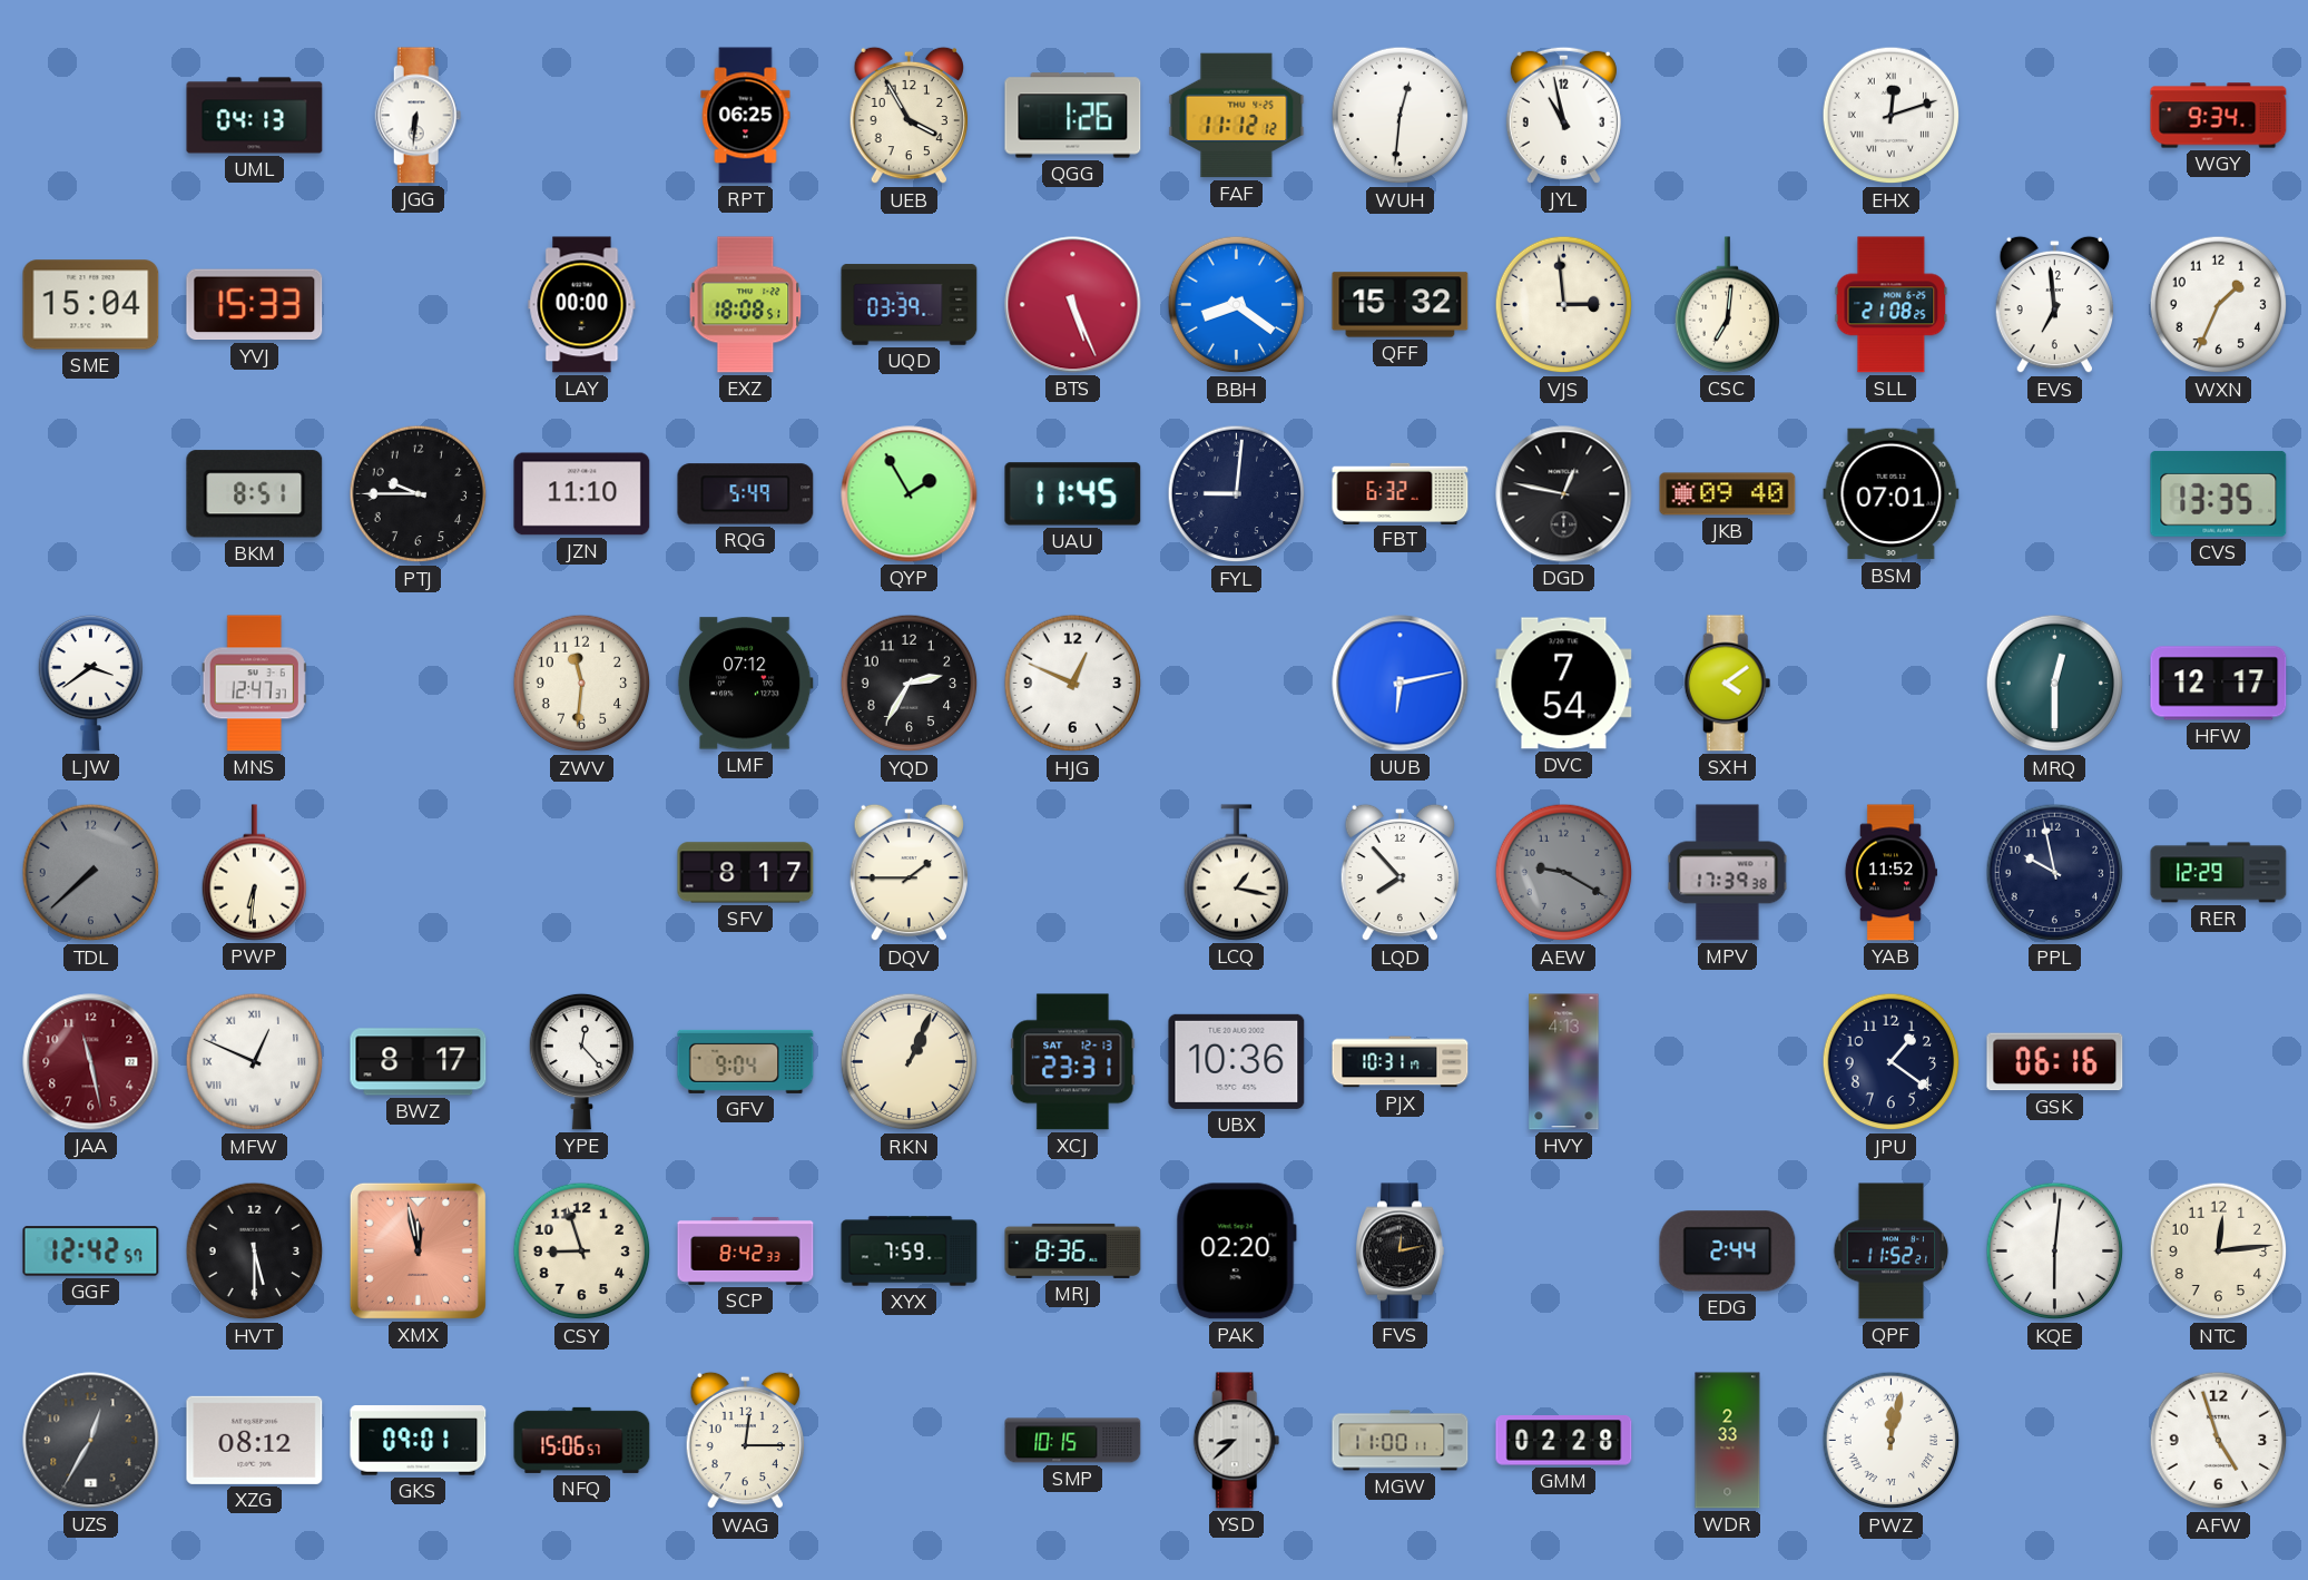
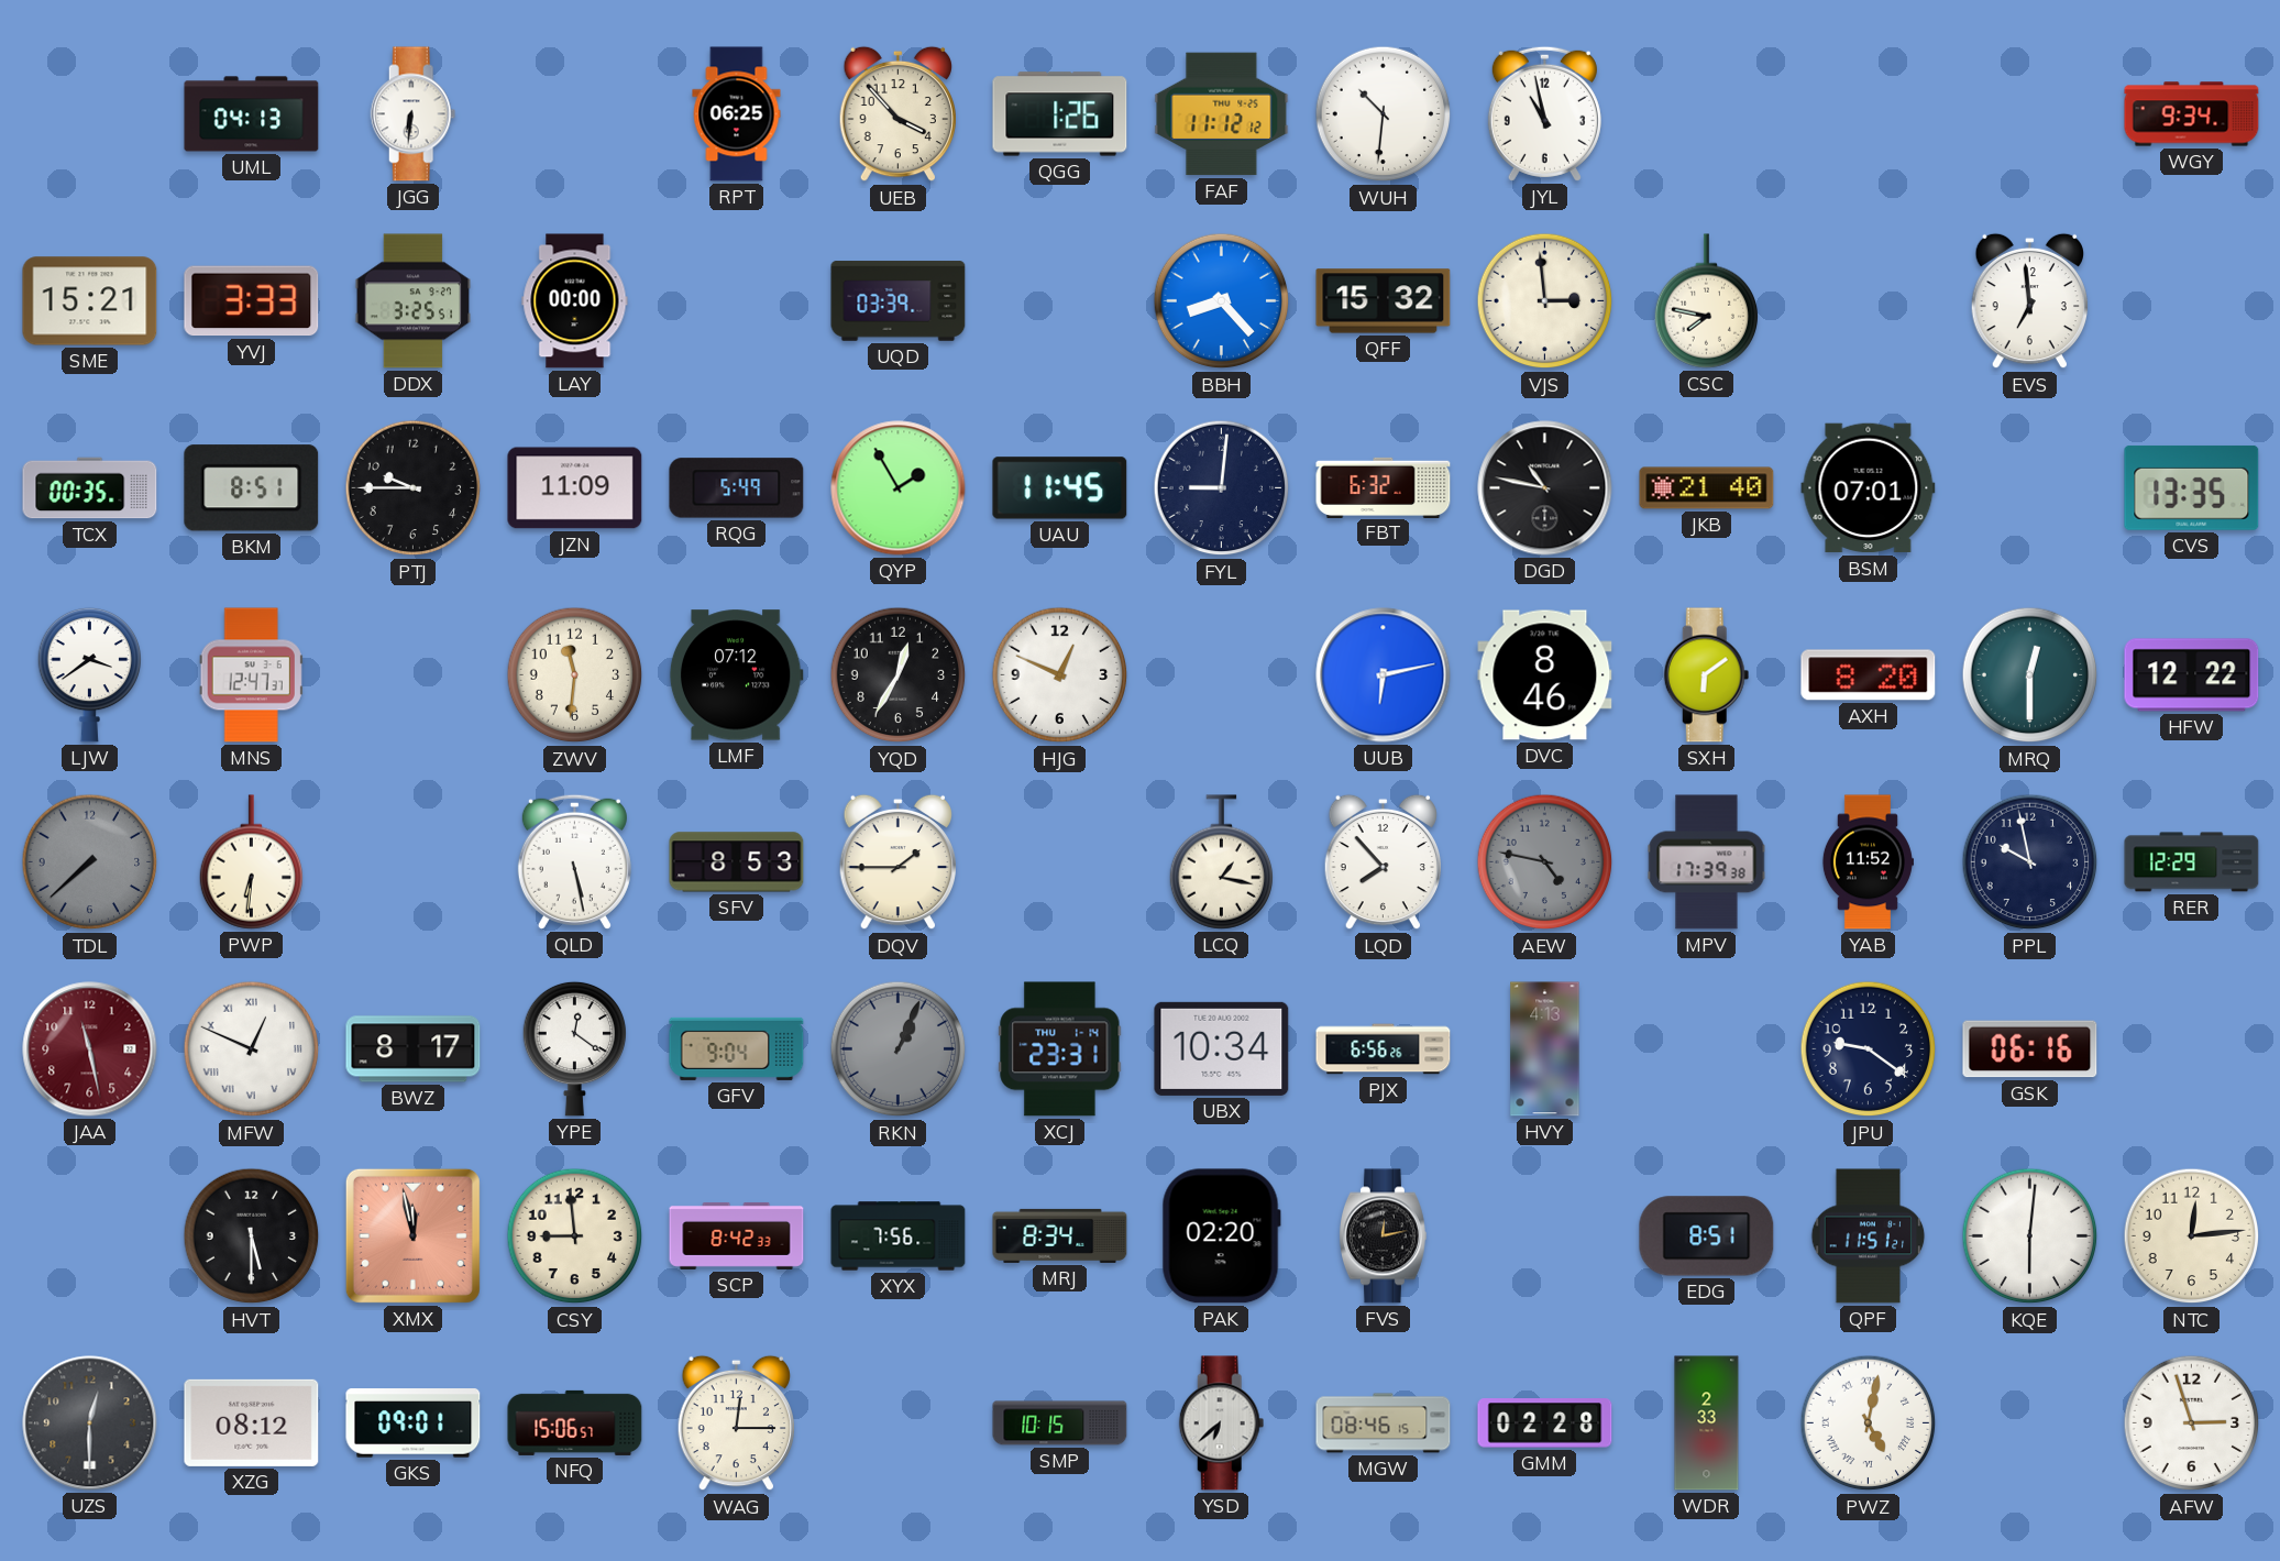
UEB: 3:55 -> 3:53 (897, 114)
WUH: 12:31 -> 10:31 (1384, 114)
EHX: 12:12 -> none (1892, 116)
SME: 15:04 -> 15:21 (90, 301)
YVJ: 15:33 -> 3:33 (252, 301)
DDX: none -> 3:25 (414, 301)
EXZ: 18:08 -> none (746, 305)
BTS: 5:26 -> none (1073, 305)
BBH: 8:21 -> 8:23 (1222, 301)
CSC: 7:01 -> 7:47 (1706, 301)
SLL: 21:08 -> none (1892, 305)
WXN: 1:34 -> none (2219, 305)
TCX: none -> 00:35 (90, 488)
JZN: 11:10 -> 11:09 (575, 488)
DGD: 12:47 -> 10:47 (1545, 488)
JKB: 09:40 -> 21:40 (1707, 488)
YQD: 2:35 -> 12:35 (899, 675)
DVC: 7:54 -> 8:46 (1545, 675)
SXH: 4:09 -> 6:09 (1707, 675)
AXH: none -> 8:20 (1869, 675)
HFW: 12:17 -> 12:22 (2192, 675)
QLD: none -> 5:28 (574, 861)
SFV: 8:17 -> 8:53 (737, 862)
AEW: 9:20 -> 4:47 (1545, 862)
YPE: 12:23 -> 12:21 (574, 1048)
RKN dial: cream -> grey (899, 1049)
XCJ date: SAT 12-13 -> THU 1-14 (1060, 1049)
UBX: 10:36 -> 10:34 (1222, 1048)
PJX: 10:31 -> 6:56 (1384, 1049)
JPU: 1:21 -> 9:21 (1869, 1049)
GGF: 12:42 -> none (91, 1252)
CSY: 8:57 -> 8:59 (575, 1236)
XYX: 7:59 -> 7:56 (899, 1236)
MRJ: 8:36 -> 8:34 (1060, 1235)
EDG: 2:44 -> 8:51 (1707, 1236)
QPF: 11:52 -> 11:51 (1869, 1236)
UZS: 12:35 -> 12:30 (90, 1423)
YSD: 8:38 -> 6:38 (1222, 1423)
MGW: 11:00 -> 08:46 (1384, 1423)
PWZ: 12:02 -> 5:02 (1869, 1423)
AFW: 4:57 -> 2:57 (2192, 1423)
